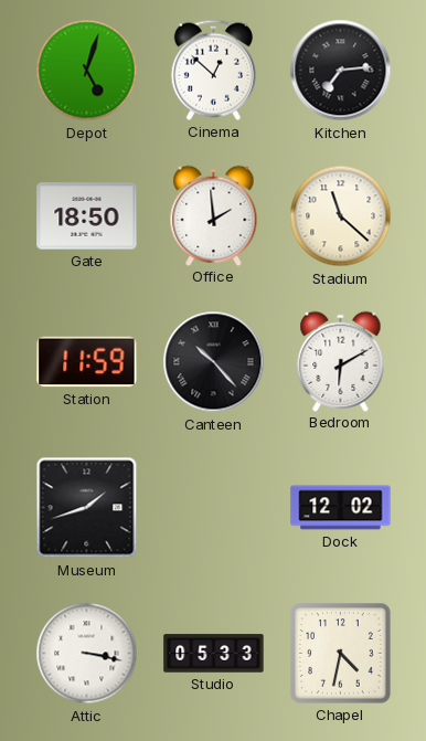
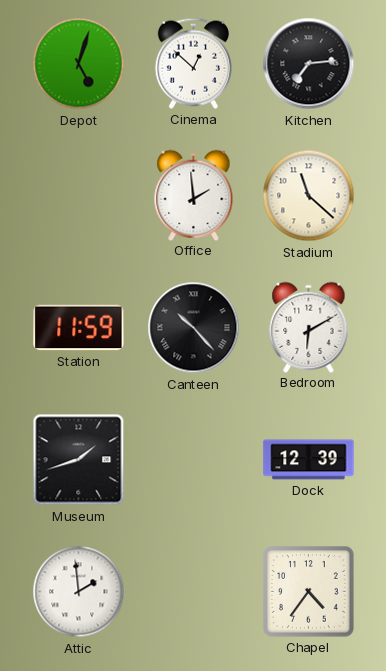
Gate: 18:50 -> none (87, 216)
Dock: 12:02 -> 12:39 (309, 460)
Attic: 3:17 -> 1:59 (79, 592)
Studio: 05:33 -> none (214, 654)
Chapel: 4:32 -> 4:36 (309, 592)
